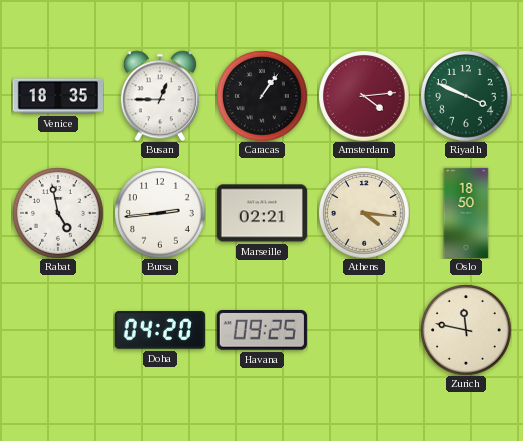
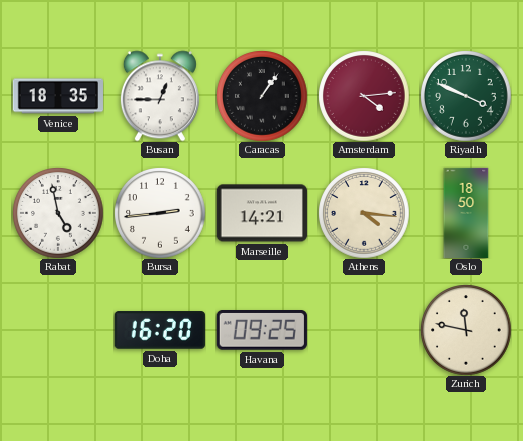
Marseille: 02:21 -> 14:21 (262, 213)
Doha: 04:20 -> 16:20 (160, 330)
